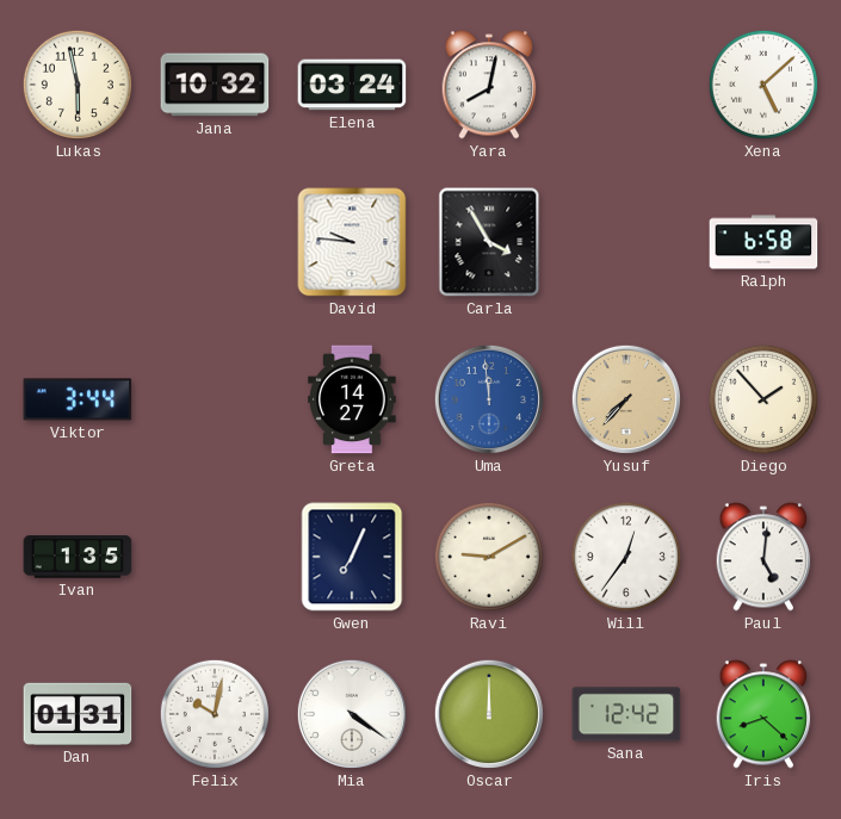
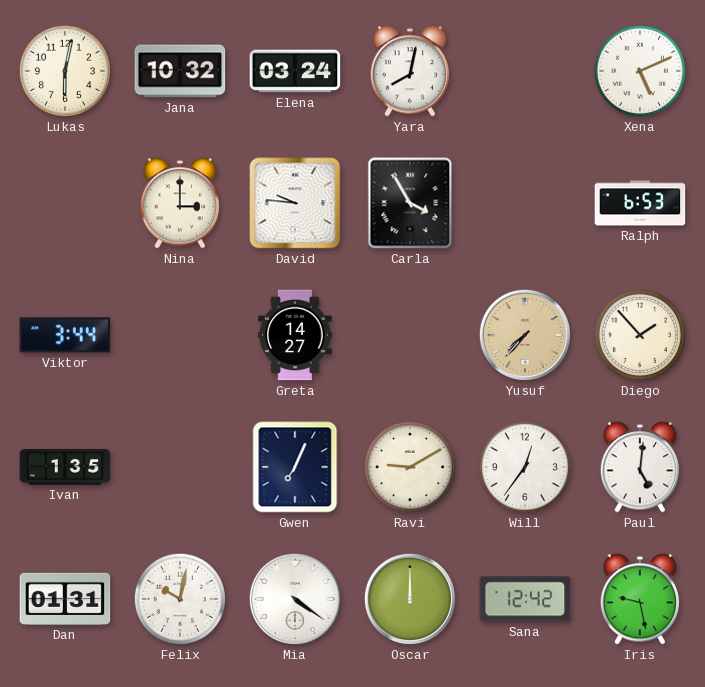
Lukas: 5:58 -> 6:02 (65, 71)
Xena: 5:08 -> 5:11 (640, 71)
Nina: none -> 3:00 (180, 203)
Ralph: 6:58 -> 6:53 (640, 203)
Uma: 11:59 -> none (489, 399)
Iris: 8:22 -> 9:28 (640, 599)
